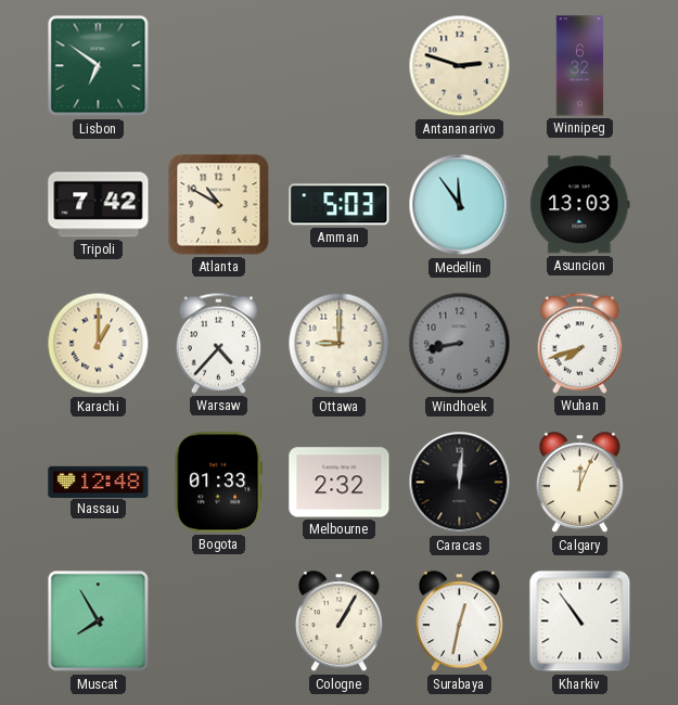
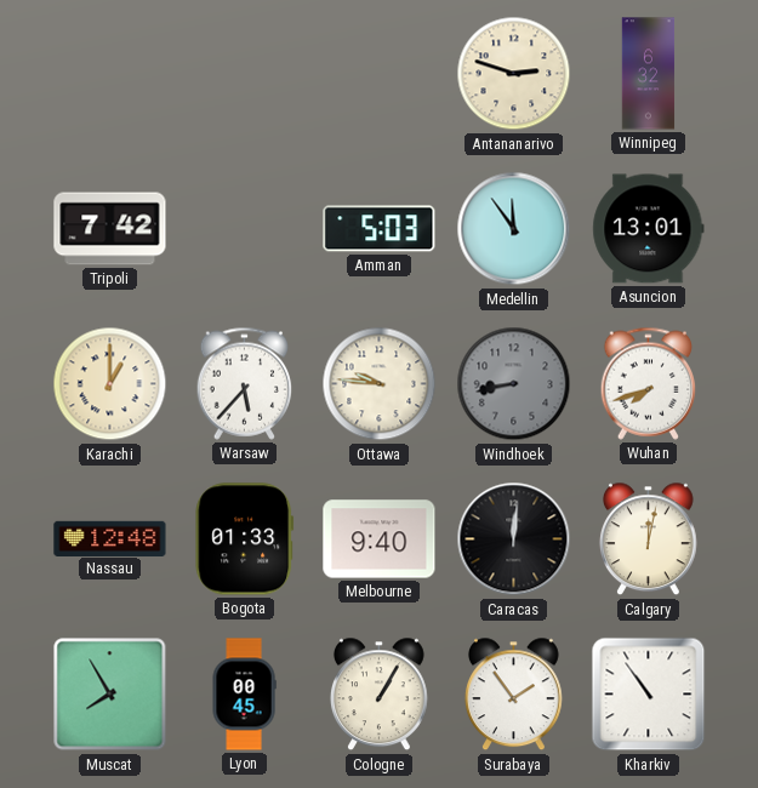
Lisbon: 6:51 -> none (99, 66)
Atlanta: 10:50 -> none (219, 205)
Asuncion: 13:03 -> 13:01 (649, 229)
Warsaw: 4:37 -> 5:37 (245, 383)
Ottawa: 9:00 -> 9:46 (380, 384)
Melbourne: 2:32 -> 9:40 (380, 539)
Calgary: 12:04 -> 12:02 (649, 539)
Lyon: none -> 00:45 (244, 695)
Surabaya: 12:32 -> 1:54 (514, 695)
